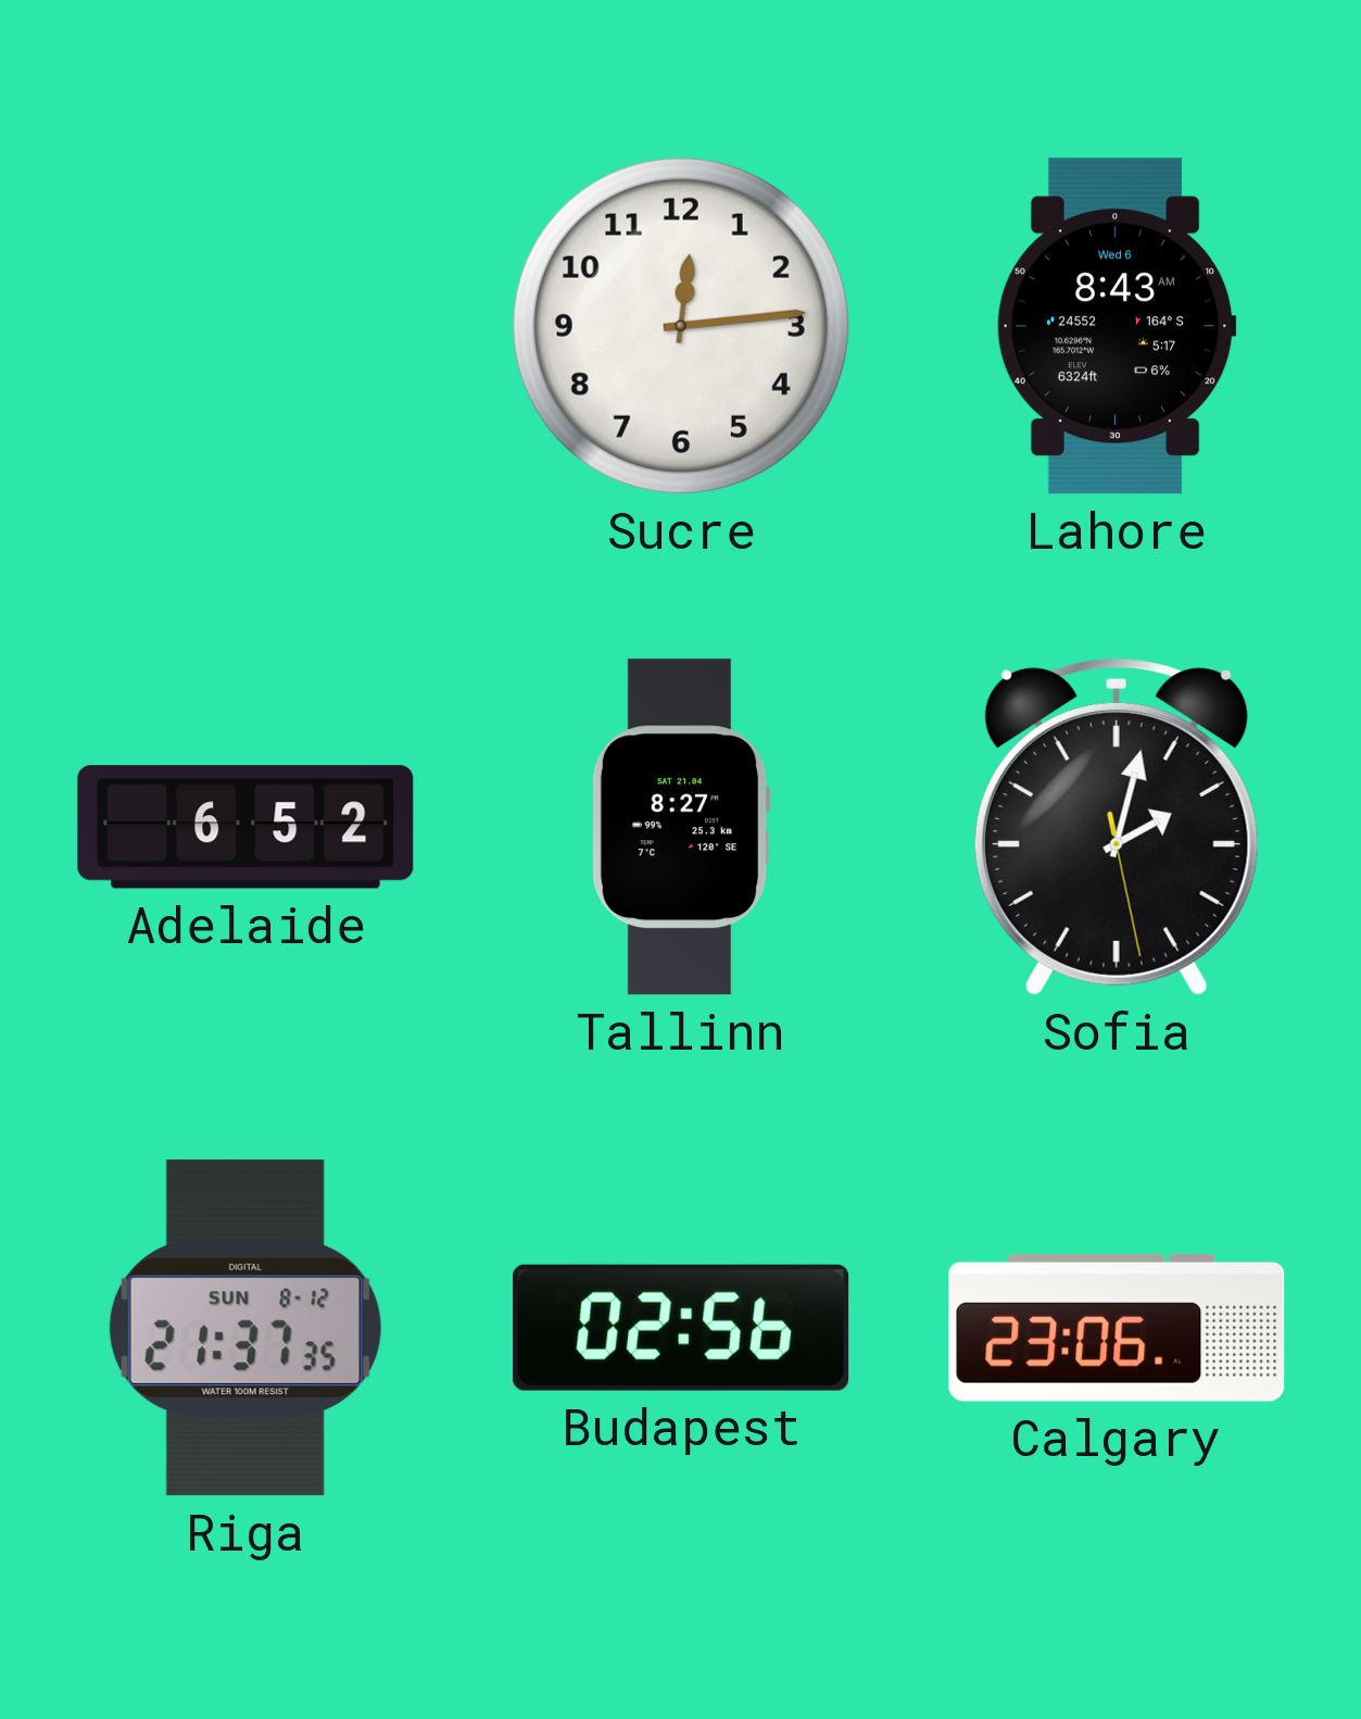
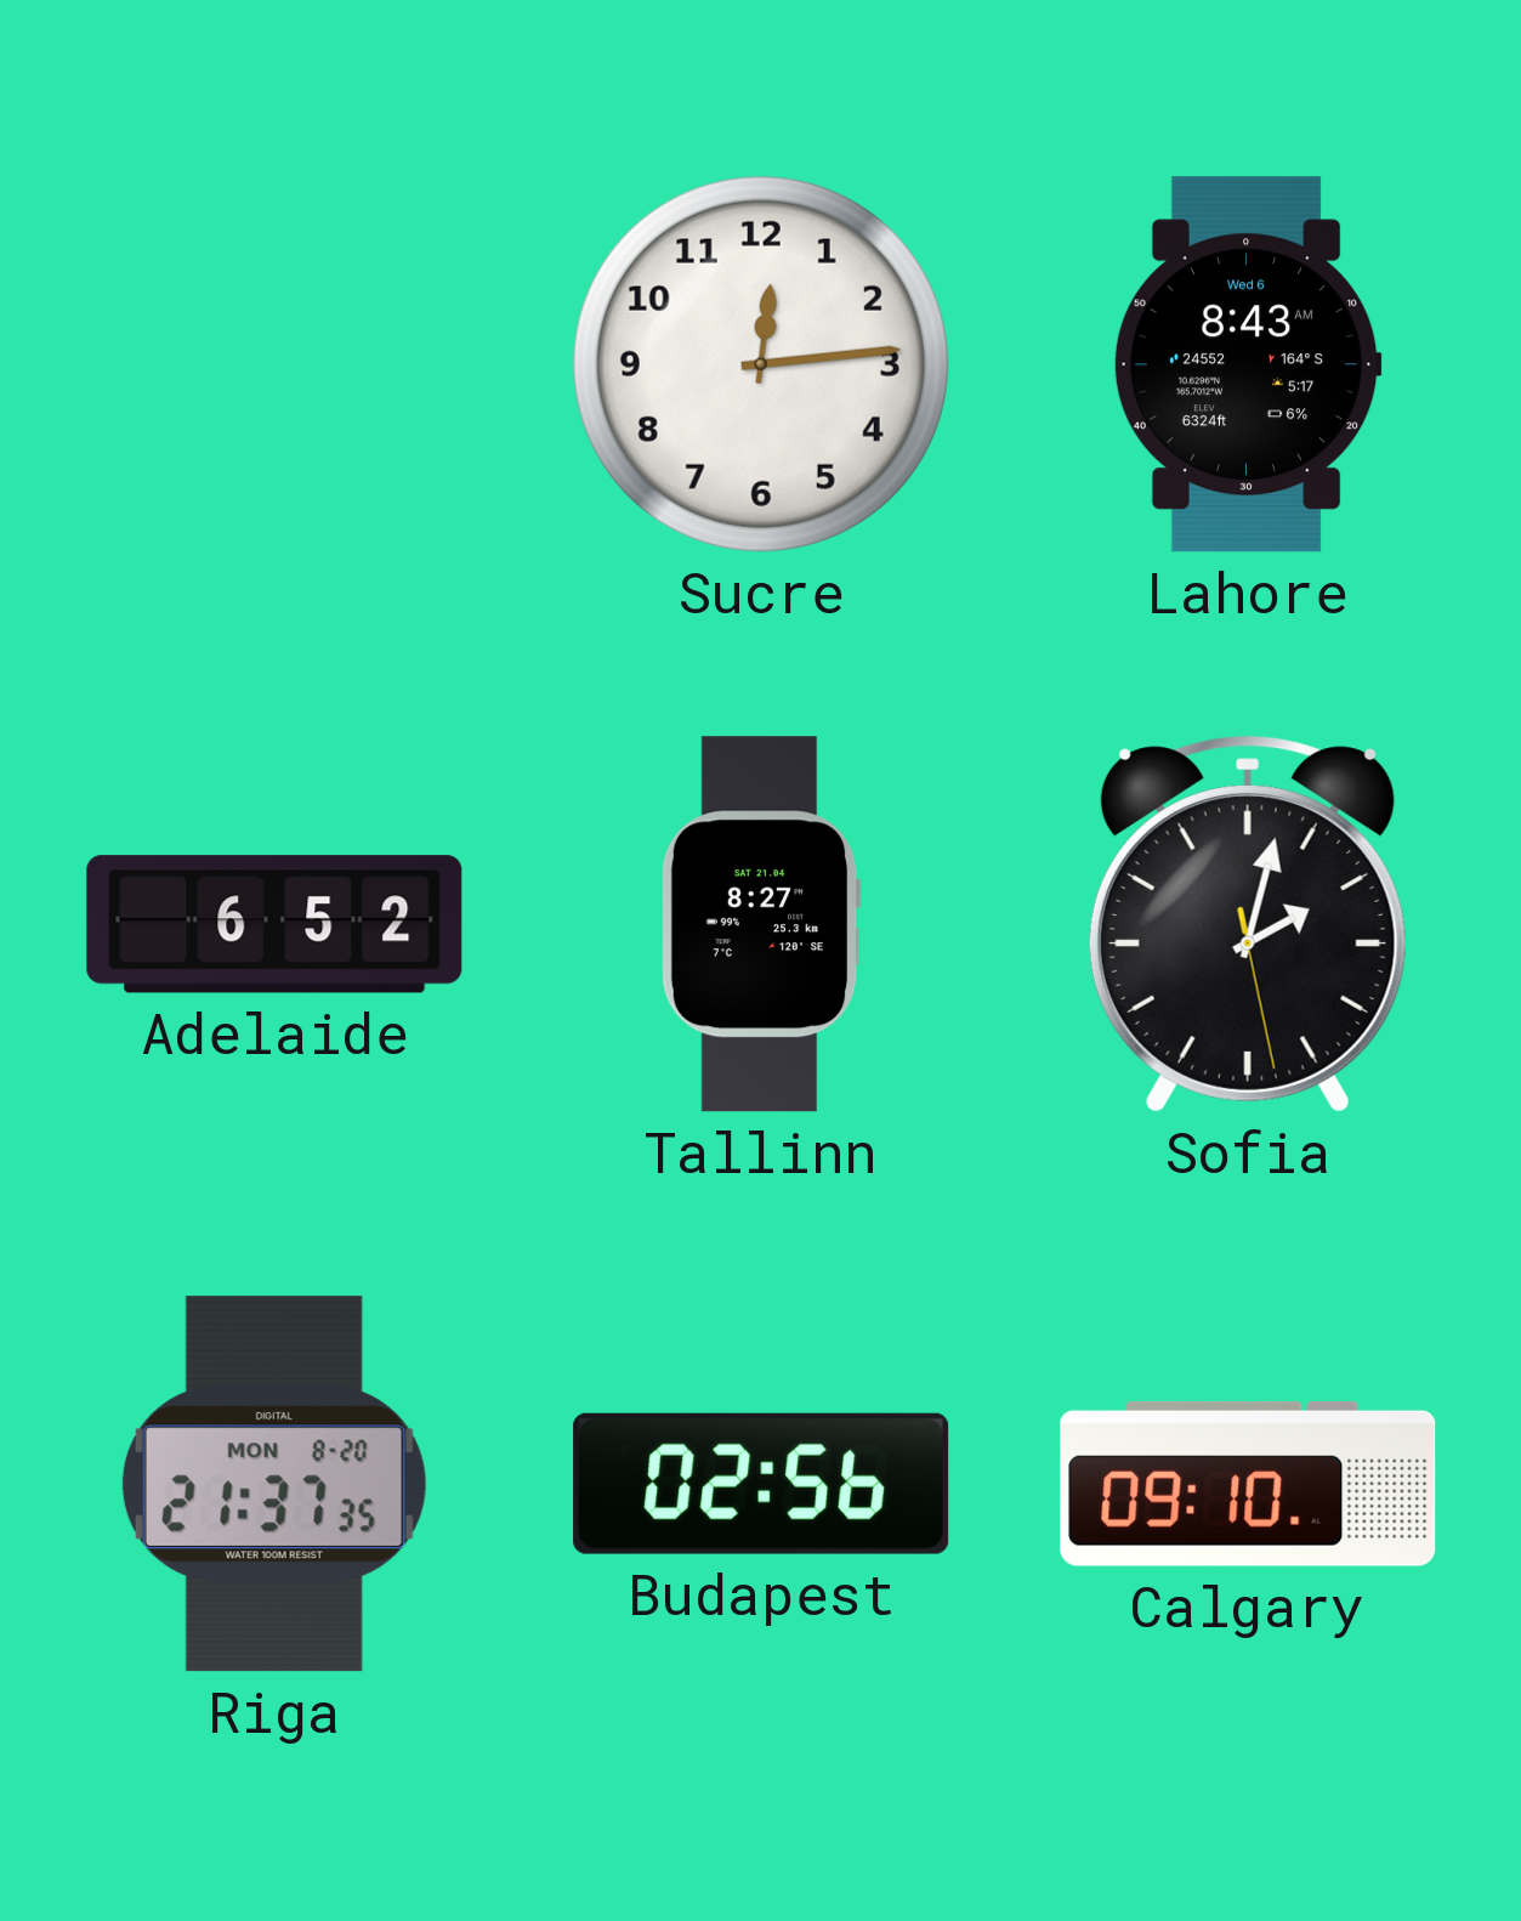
Riga date: SUN 8-12 -> MON 8-20 (274, 1484)
Calgary: 23:06 -> 09:10 (1248, 1484)
